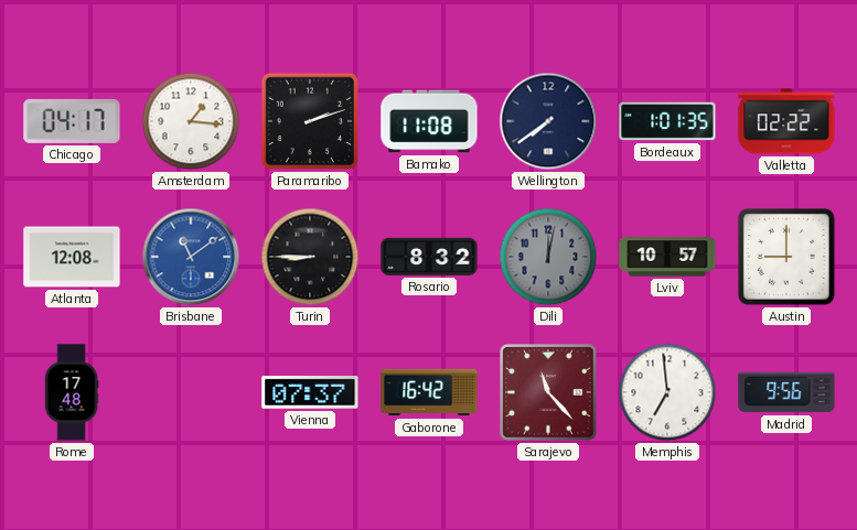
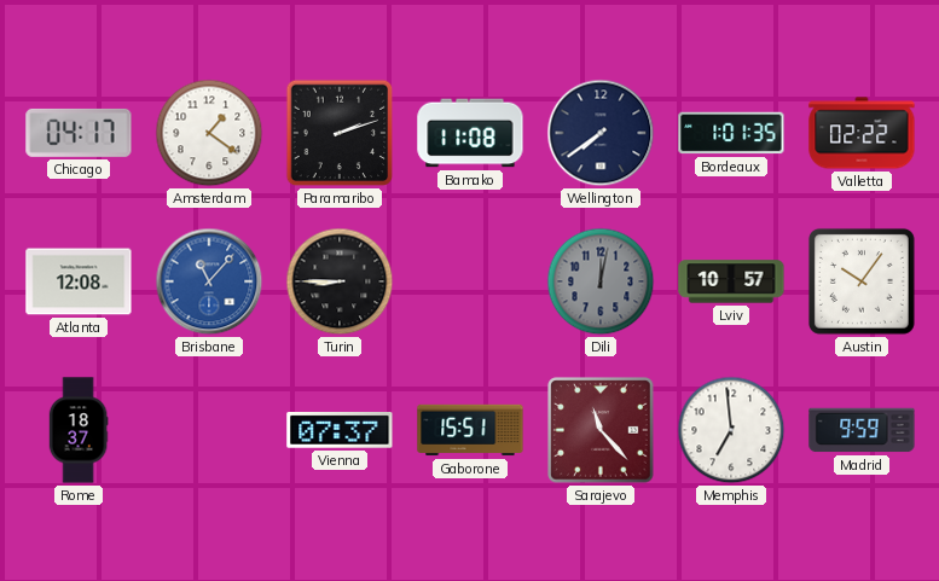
Amsterdam: 1:16 -> 1:21 (209, 133)
Brisbane: 11:09 -> 11:07 (209, 281)
Rosario: 8:32 -> none (429, 257)
Austin: 9:00 -> 10:06 (862, 281)
Rome: 17:48 -> 18:37 (79, 430)
Gaborone: 16:42 -> 15:51 (470, 430)
Madrid: 9:56 -> 9:59 (862, 430)
